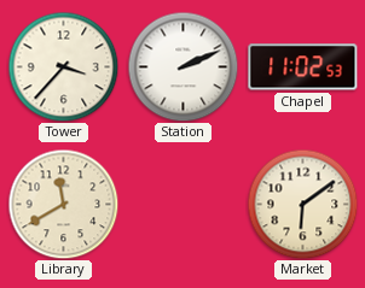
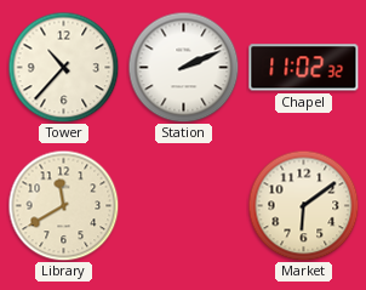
Tower: 3:37 -> 10:37 (63, 67)
Chapel: 11:02:53 -> 11:02:32 (304, 68)
